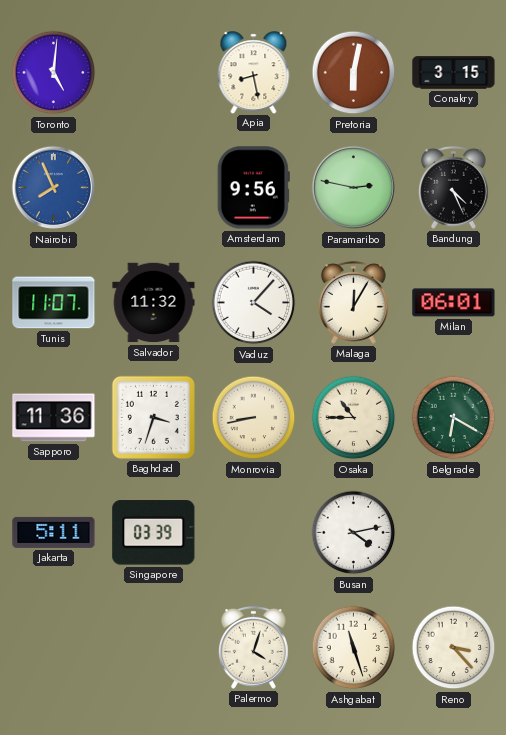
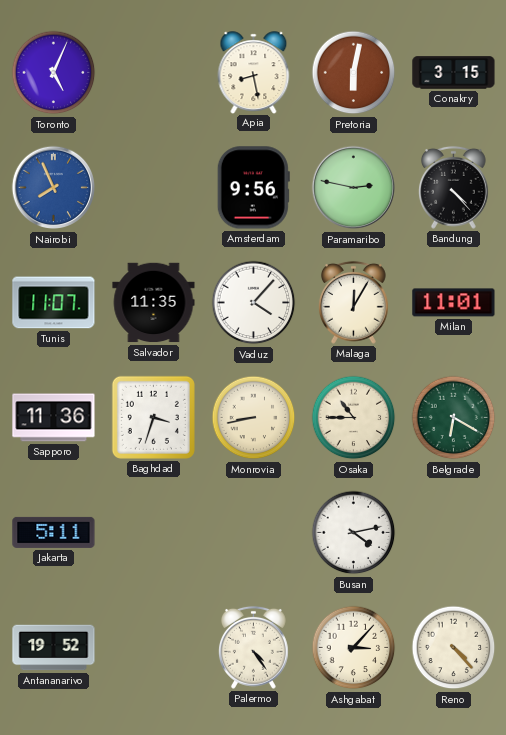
Toronto: 5:01 -> 5:04 (54, 73)
Bandung: 4:26 -> 4:23 (454, 187)
Salvador: 11:32 -> 11:35 (154, 303)
Milan: 06:01 -> 11:01 (454, 303)
Singapore: 03:39 -> none (154, 533)
Antananarivo: none -> 19:52 (54, 648)
Palermo: 4:03 -> 4:24 (254, 647)
Ashgabat: 11:27 -> 3:07 (354, 648)
Reno: 3:23 -> 4:23 (454, 648)
